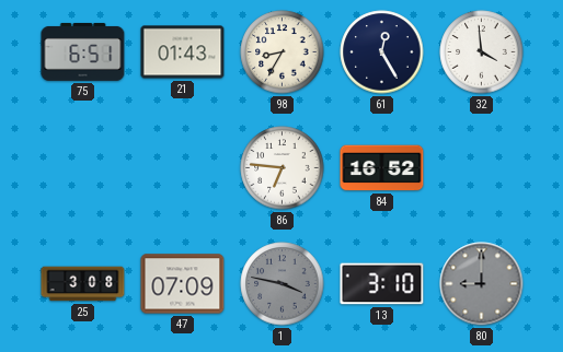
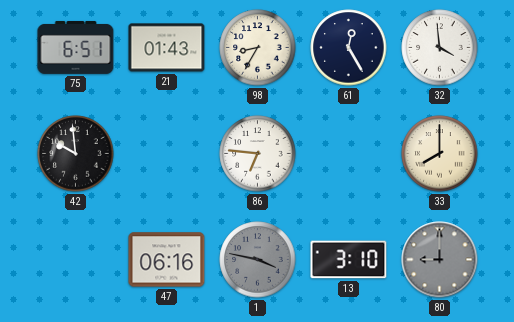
42: none -> 9:59 (76, 154)
84: 16:52 -> none (382, 168)
33: none -> 8:00 (440, 154)
25: 3:08 -> none (83, 284)
47: 07:09 -> 06:16 (167, 260)
